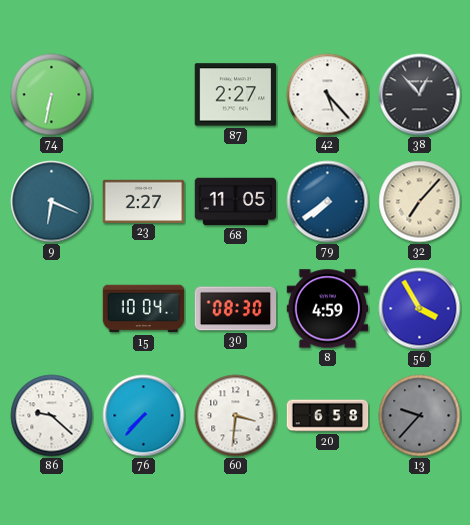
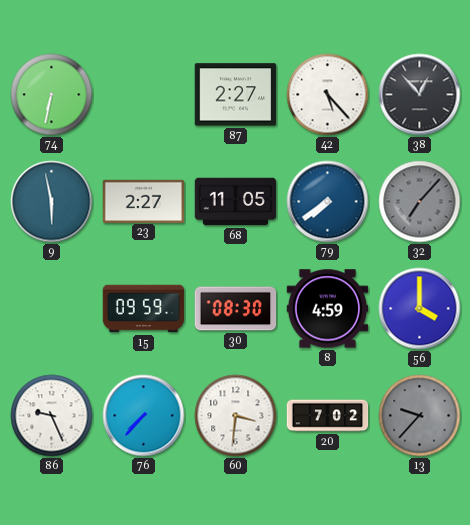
9: 6:19 -> 5:58 (52, 202)
32 dial: cream -> grey (420, 202)
15: 10:04 -> 09:59 (144, 309)
56: 3:55 -> 4:00 (420, 309)
86: 9:22 -> 9:26 (52, 416)
20: 6:58 -> 7:02 (328, 416)
